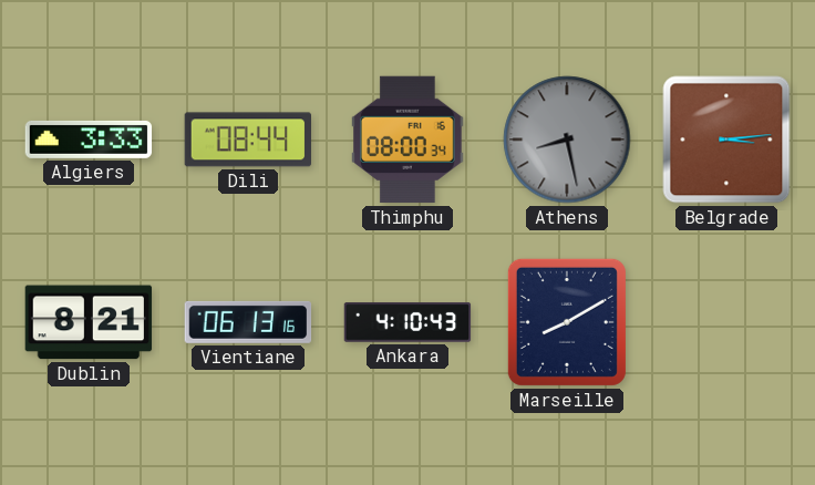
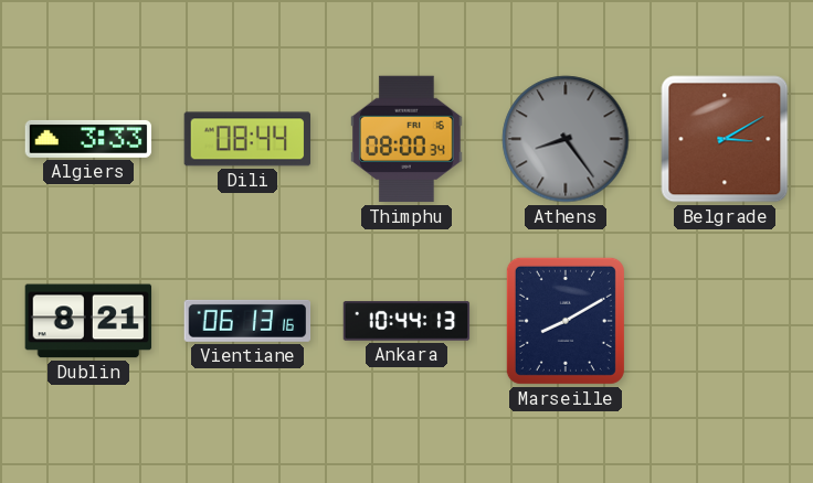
Athens: 8:28 -> 8:24 (566, 139)
Belgrade: 3:14 -> 3:10 (725, 139)
Ankara: 4:10 -> 10:44 (406, 321)
